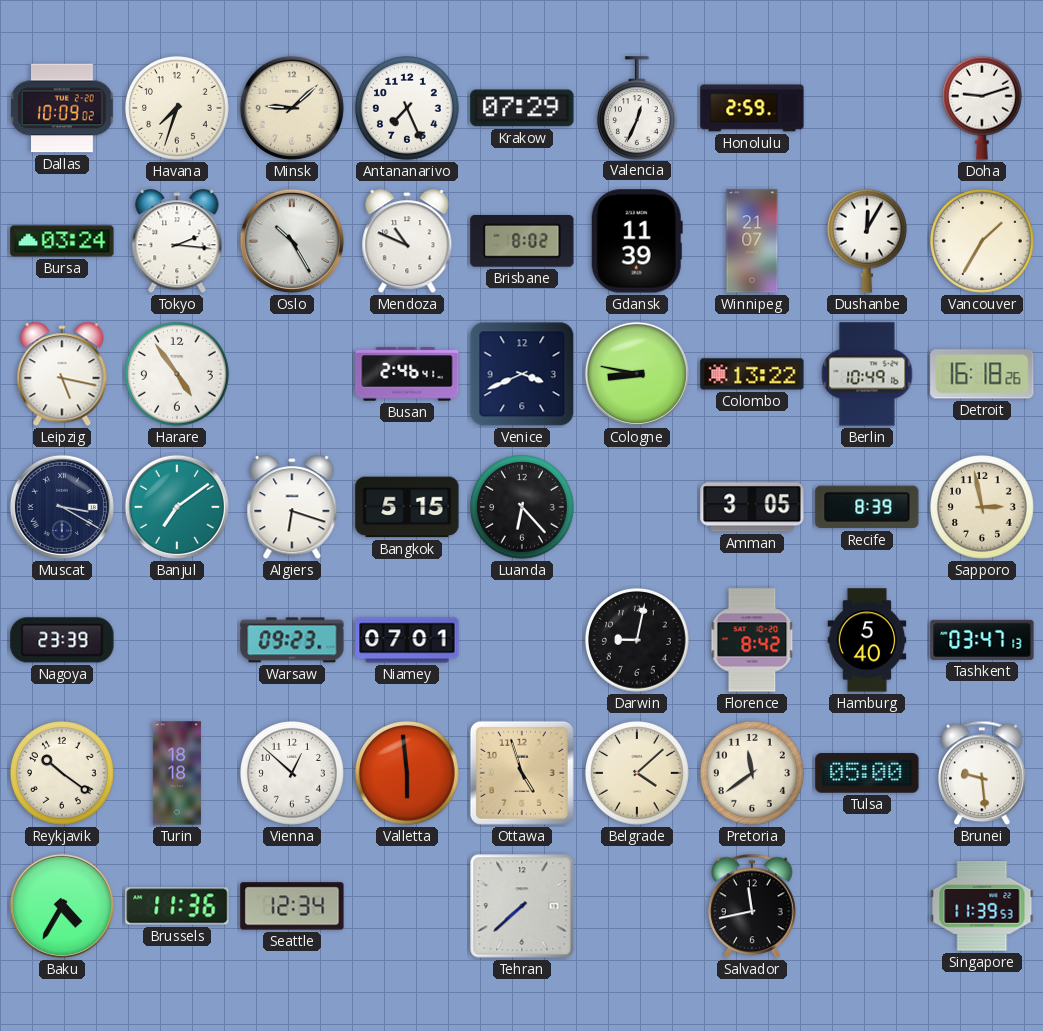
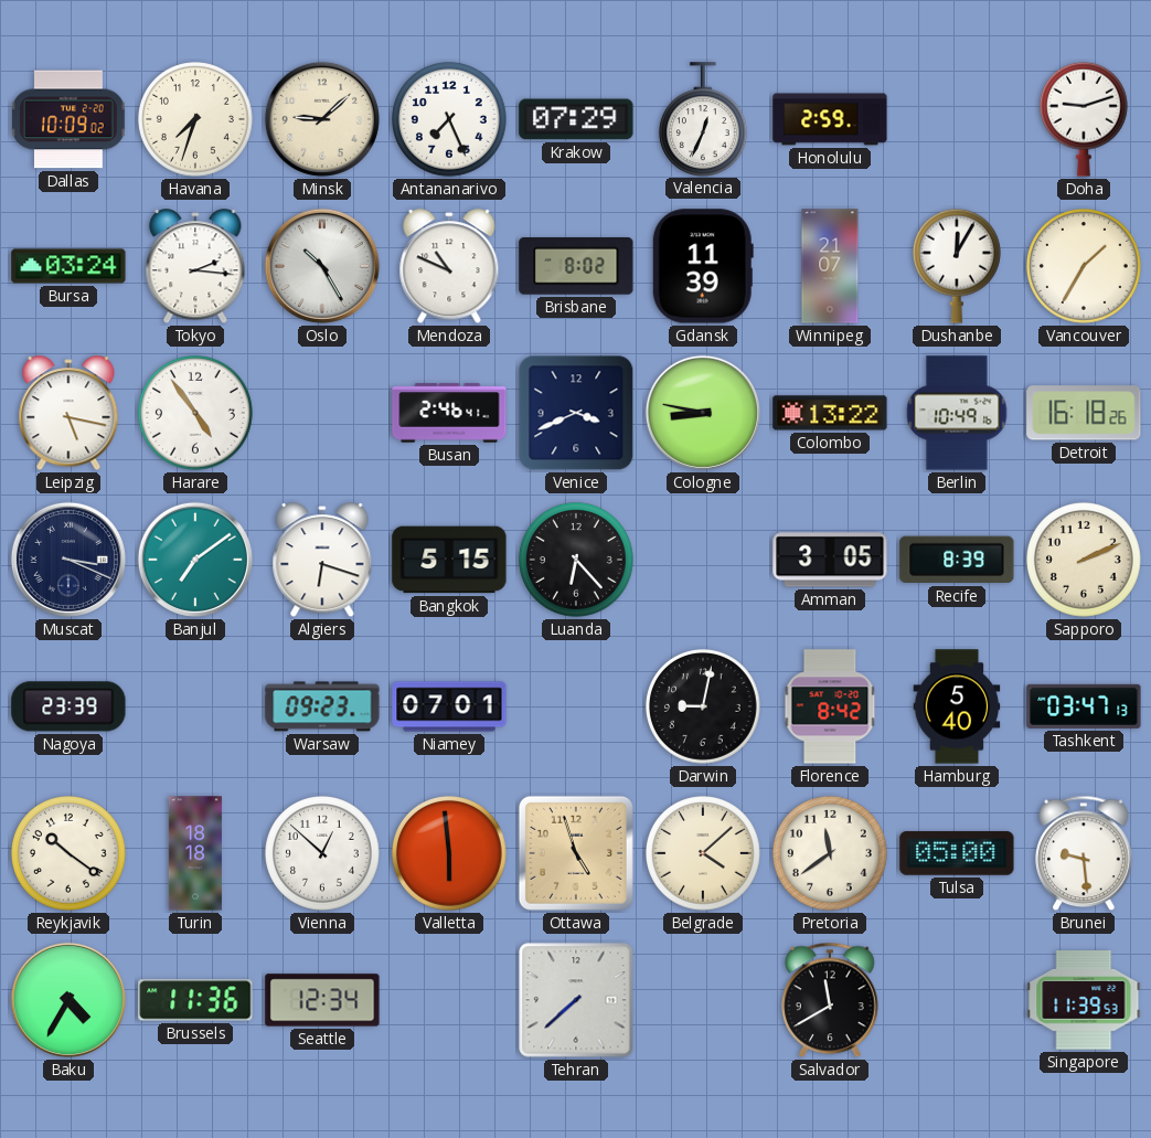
Muscat: 3:20 -> 3:19 (68, 560)
Sapporo: 2:58 -> 2:11 (1085, 561)
Salvador: 11:43 -> 11:40 (831, 1000)
